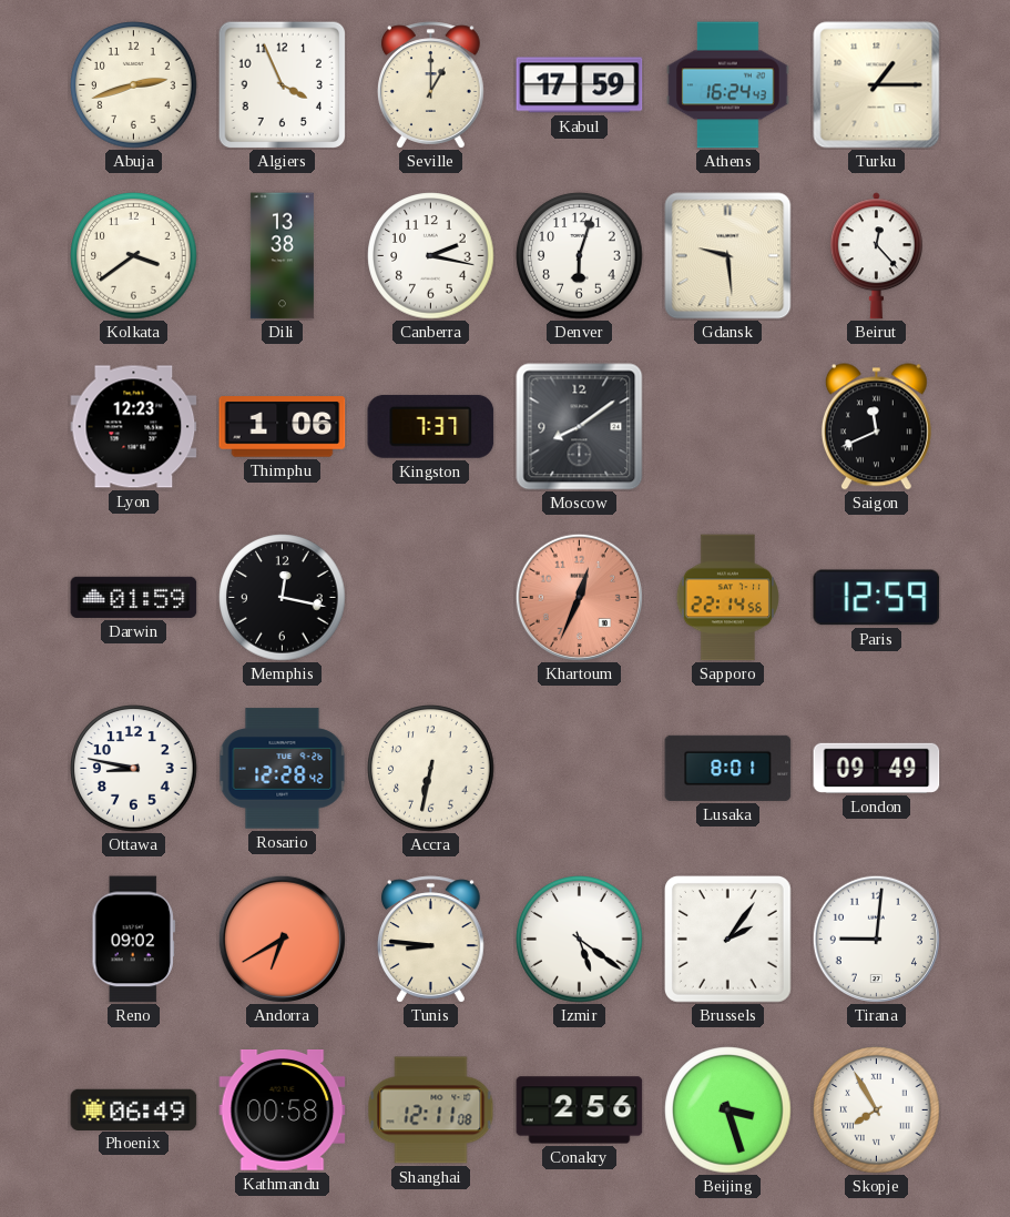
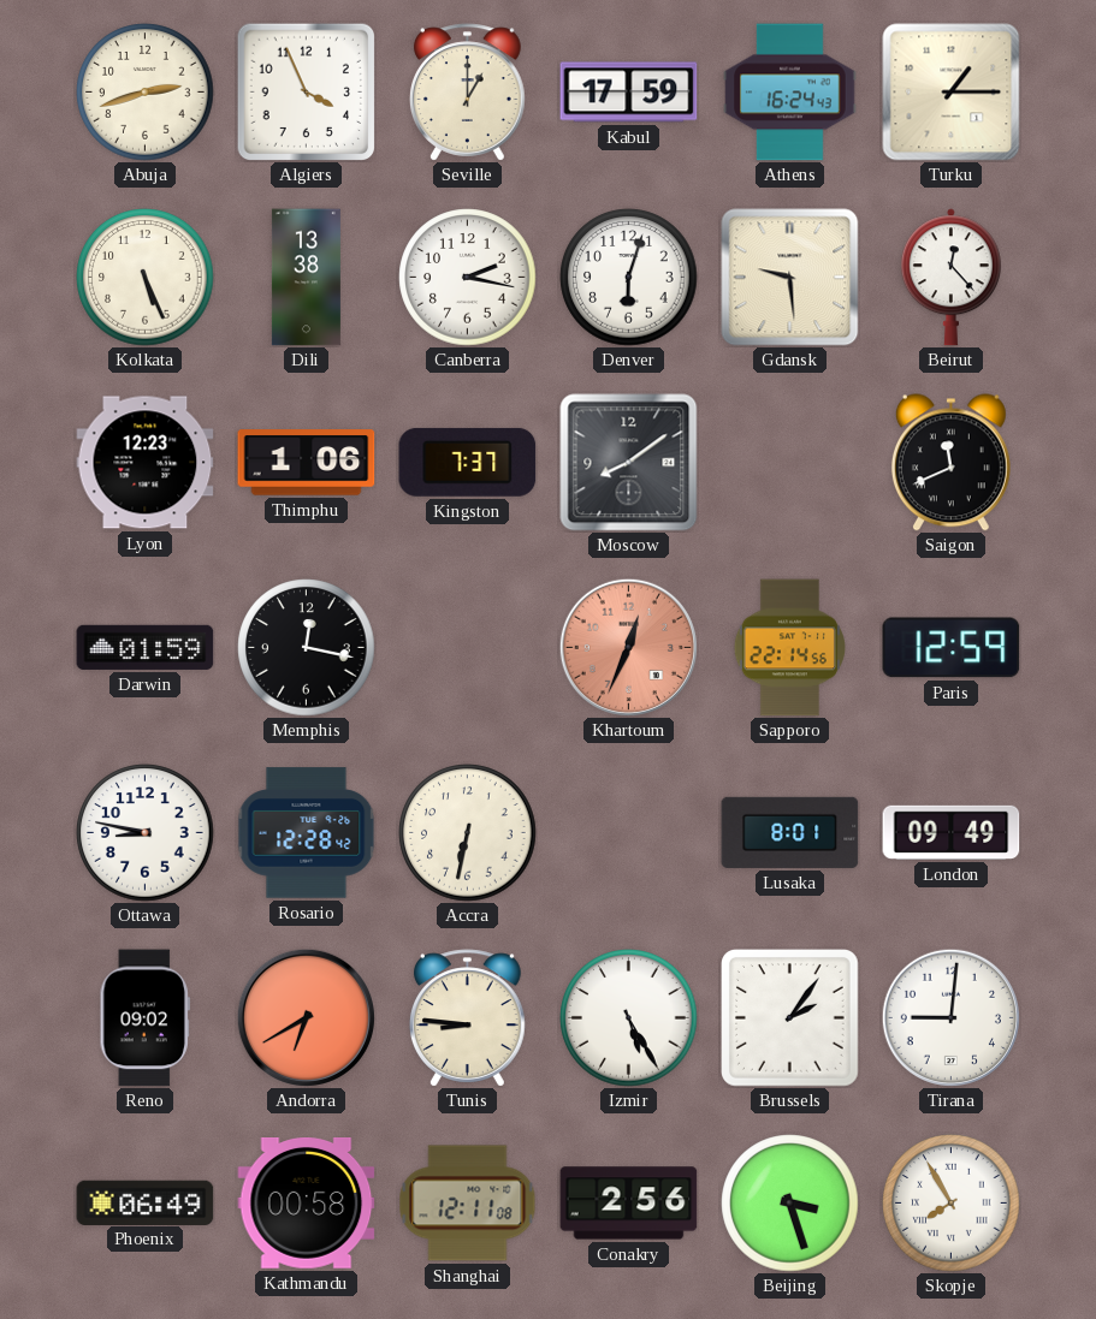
Kolkata: 3:39 -> 5:26 (146, 278)
Izmir: 5:21 -> 5:25 (629, 1018)
